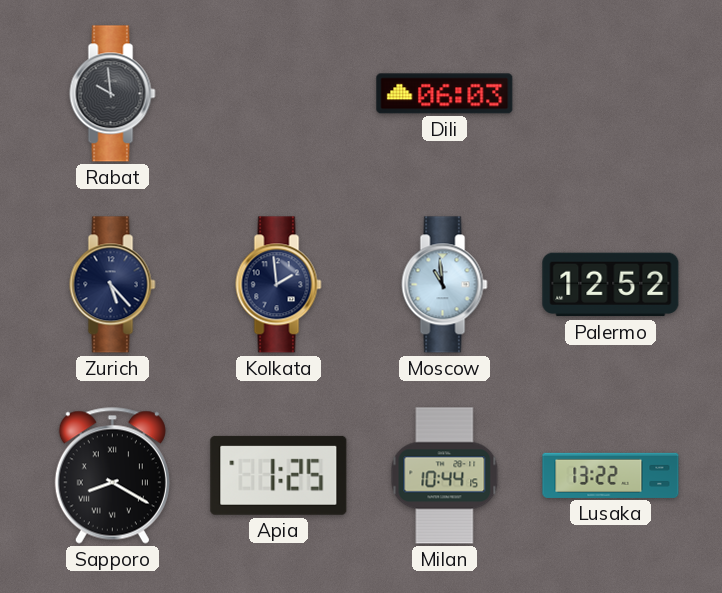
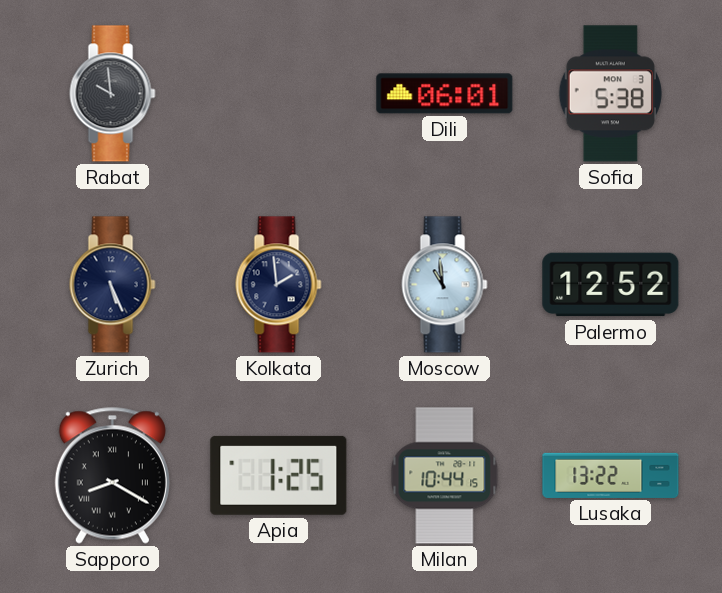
Dili: 06:03 -> 06:01 (445, 94)
Sofia: none -> 5:38 (610, 94)
Zurich: 5:23 -> 5:26 (113, 285)
